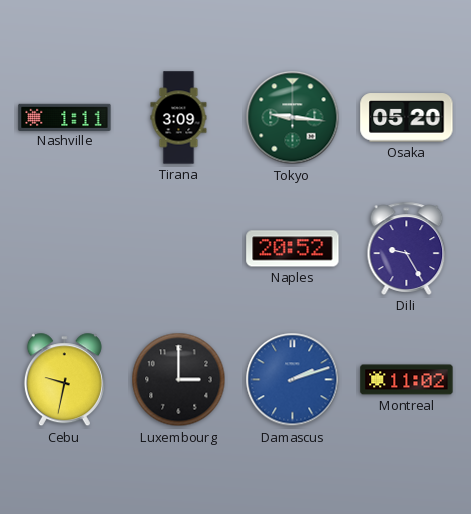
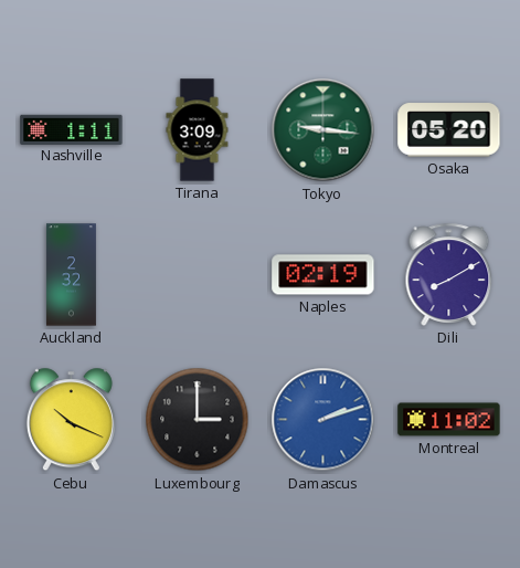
Auckland: none -> 2:32 (71, 275)
Naples: 20:52 -> 02:19 (323, 275)
Dili: 9:25 -> 8:10 (449, 274)
Cebu: 9:32 -> 10:19 (71, 420)
